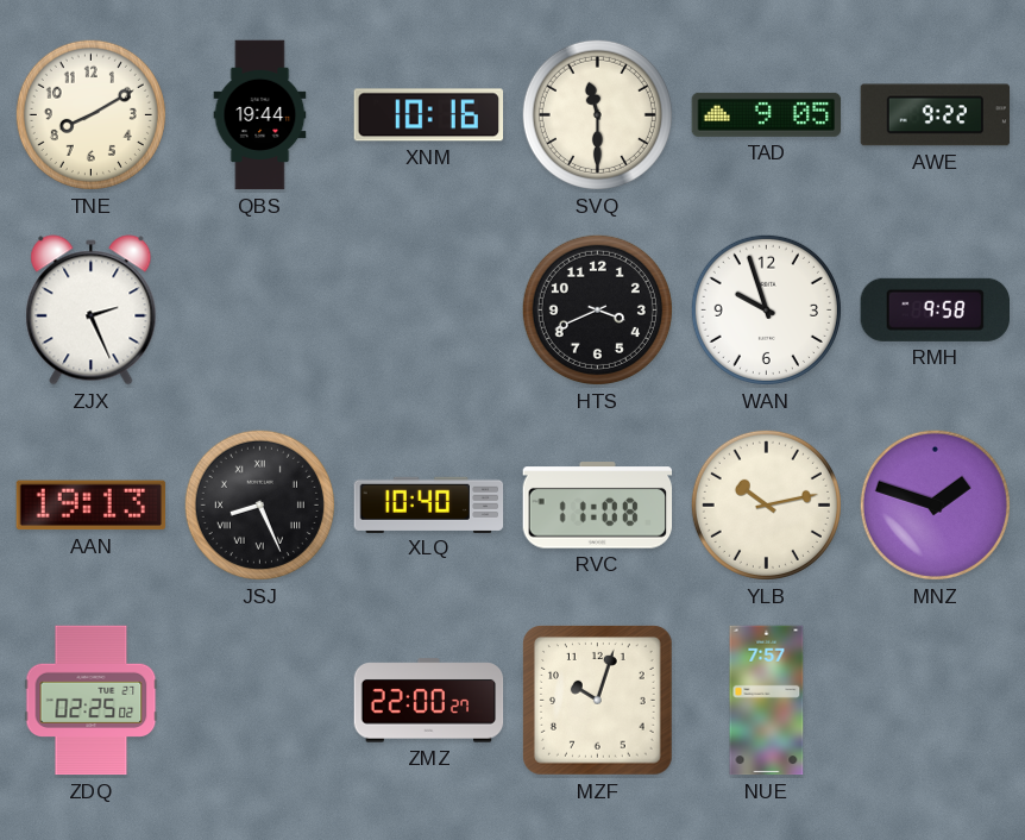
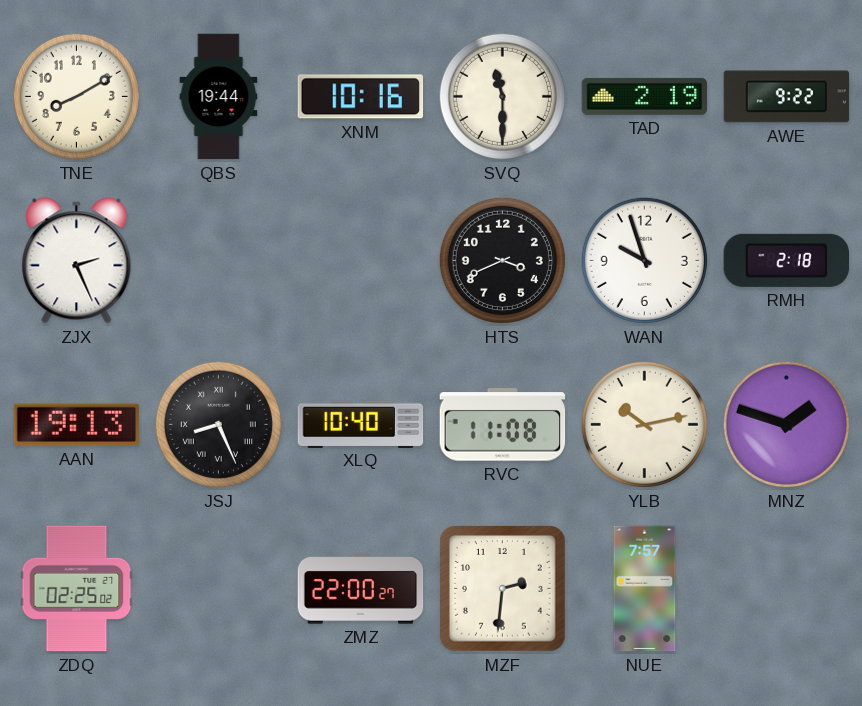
TAD: 9:05 -> 2:19 (645, 96)
RMH: 9:58 -> 2:18 (786, 260)
MZF: 10:03 -> 2:31 (503, 589)
